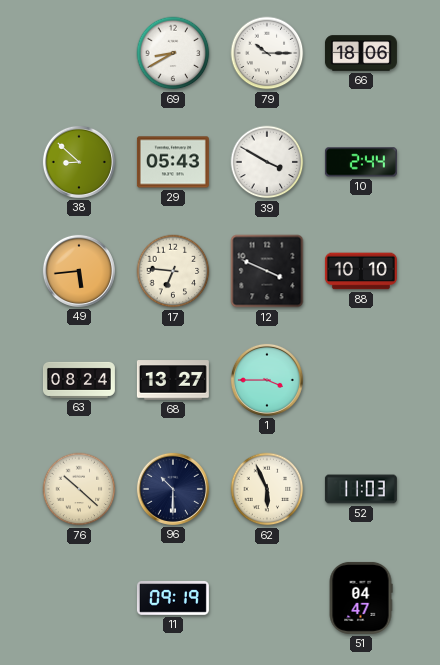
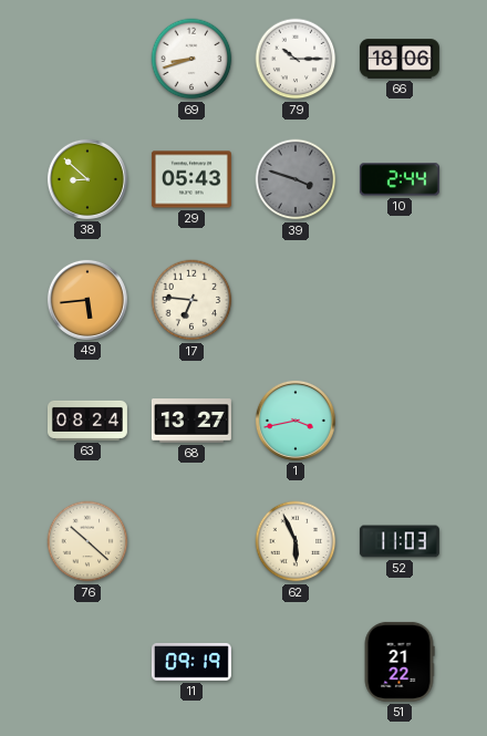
69: 8:40 -> 8:42 (191, 59)
39: 3:50 -> 3:48 (296, 179)
39 dial: white -> grey (296, 179)
12: 3:49 -> none (267, 271)
88: 10:10 -> none (361, 271)
1: 3:45 -> 3:43 (296, 421)
96: 10:30 -> none (173, 489)
51: 04:47 -> 21:22 (400, 662)
